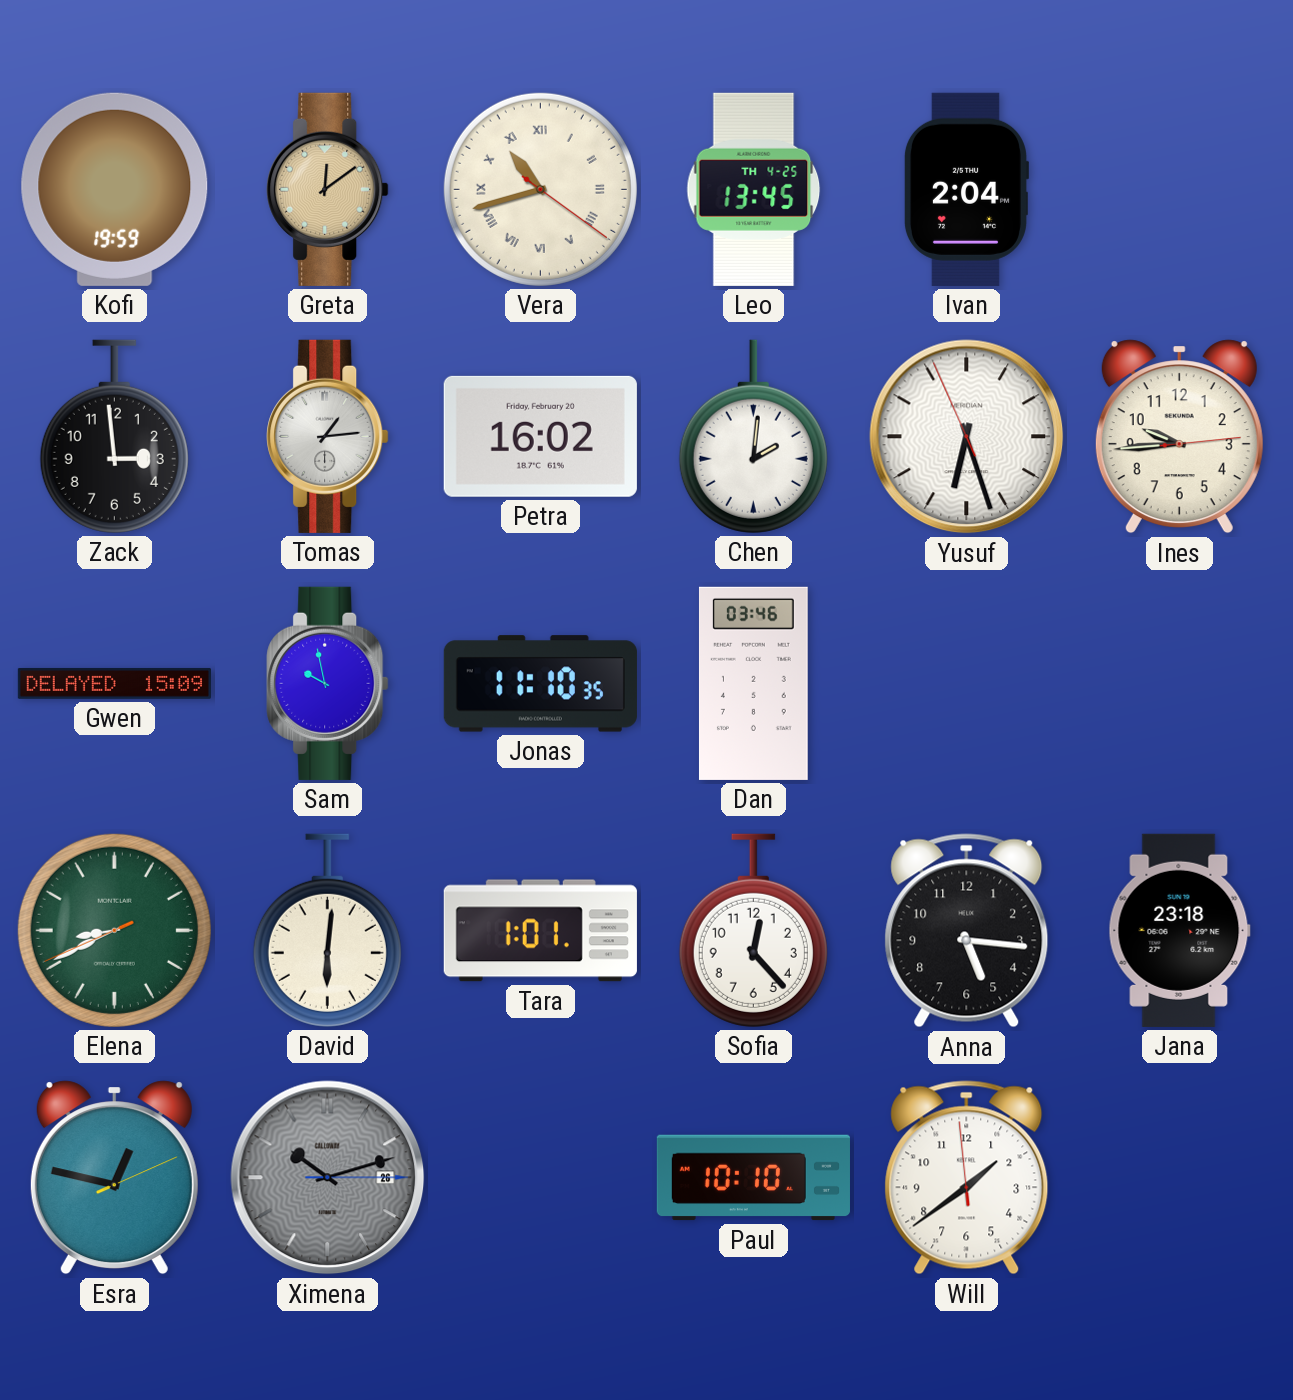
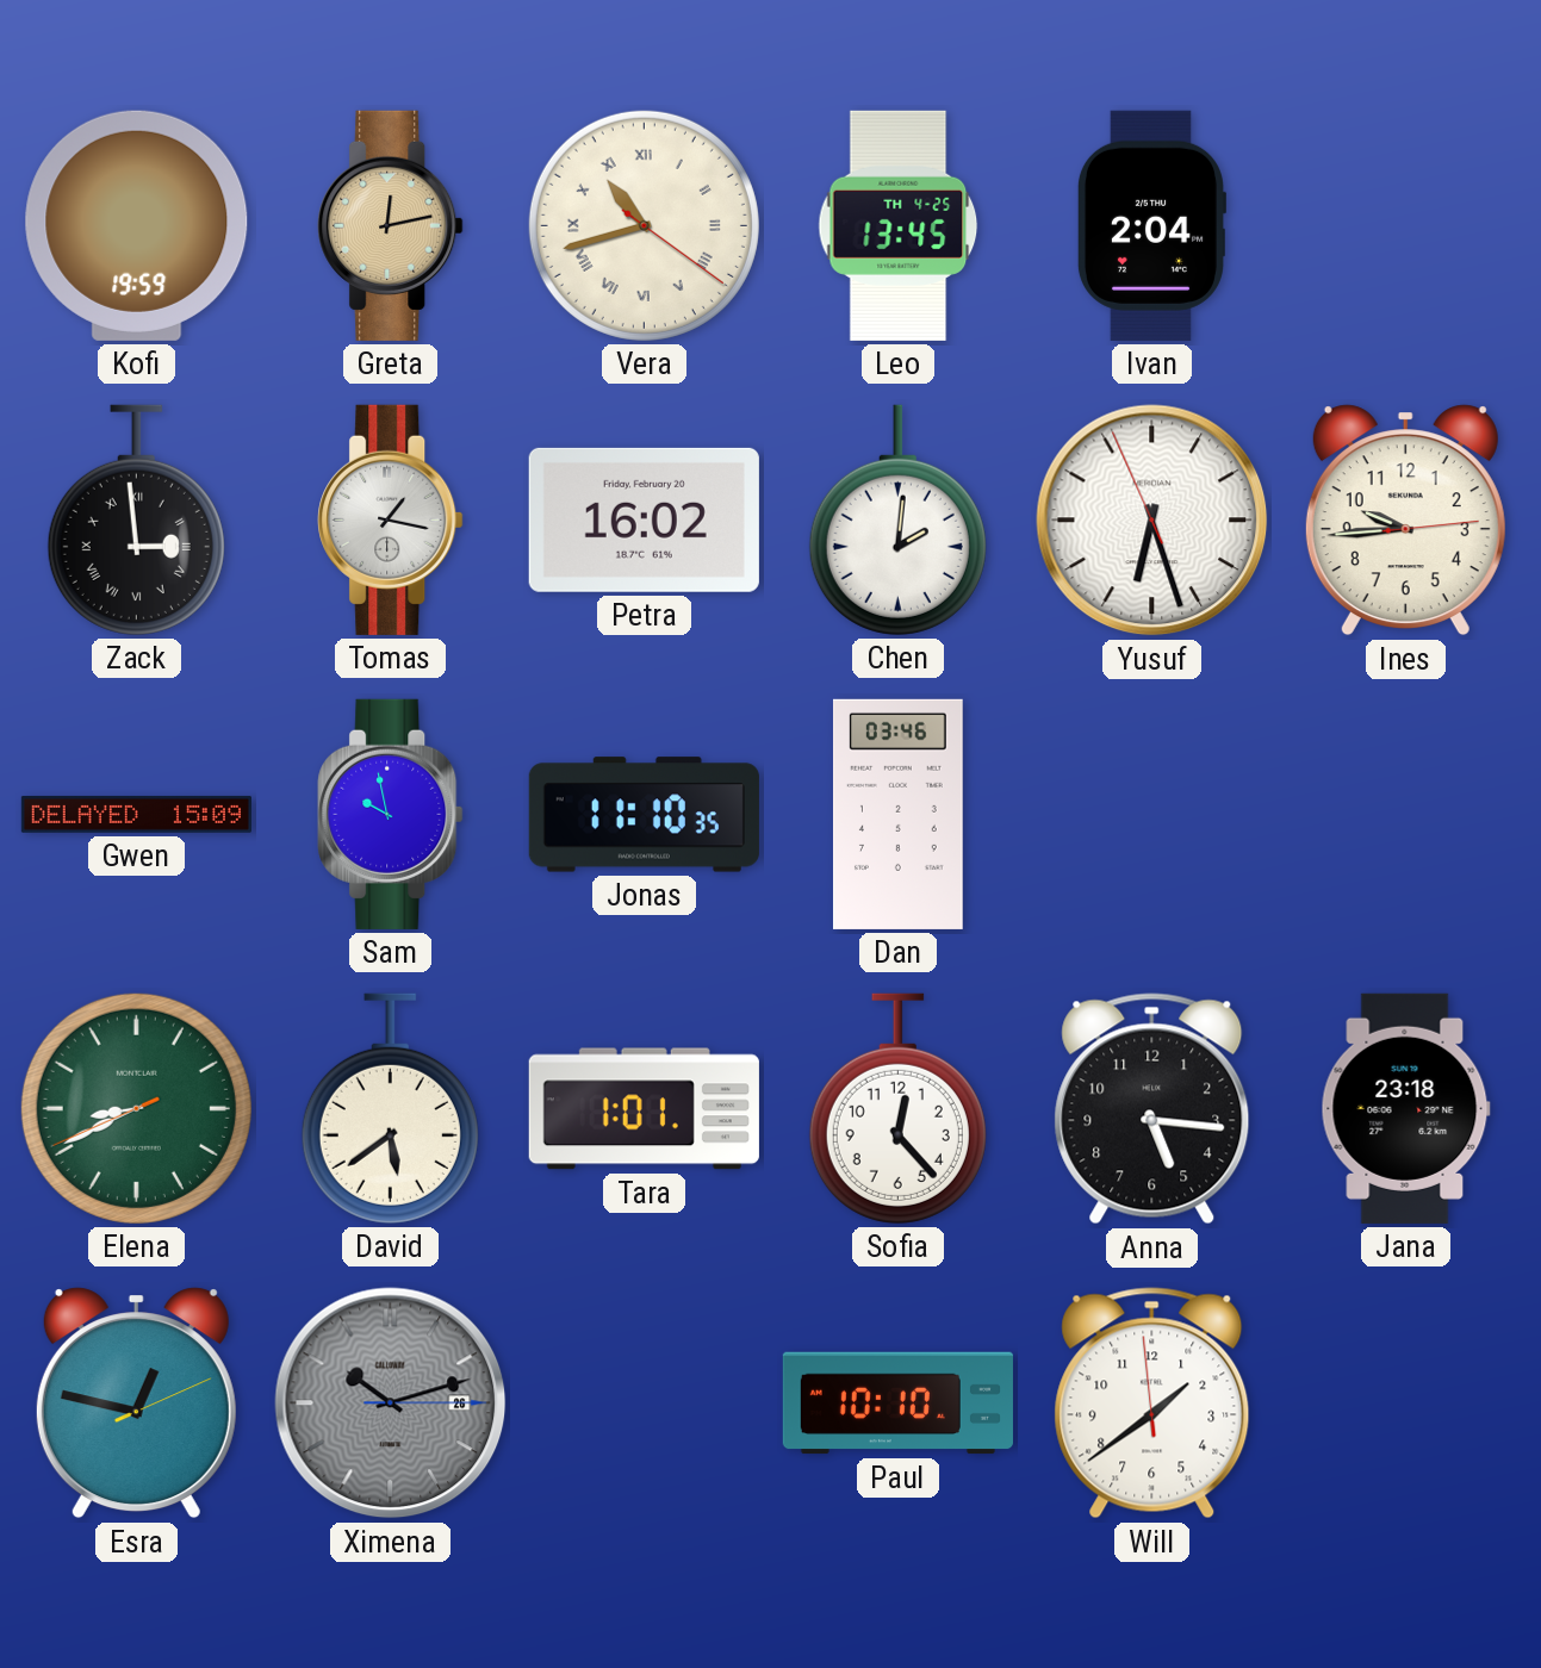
Greta: 12:09 -> 12:13 (391, 225)
Zack numerals: Arabic -> Roman (136, 519)
Tomas: 1:14 -> 1:17 (391, 519)
David: 6:01 -> 5:39 (390, 1108)
